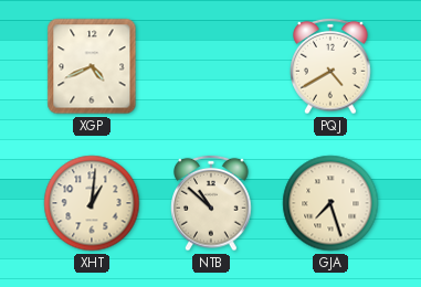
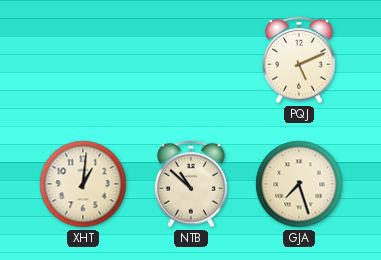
XGP: 4:41 -> none (92, 66)
PQJ: 4:40 -> 5:11 (299, 60)
